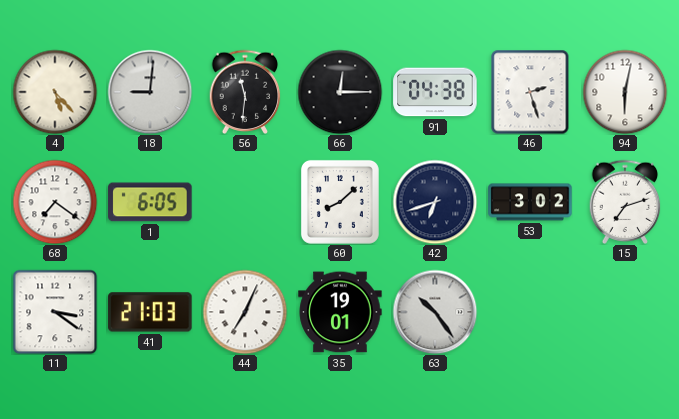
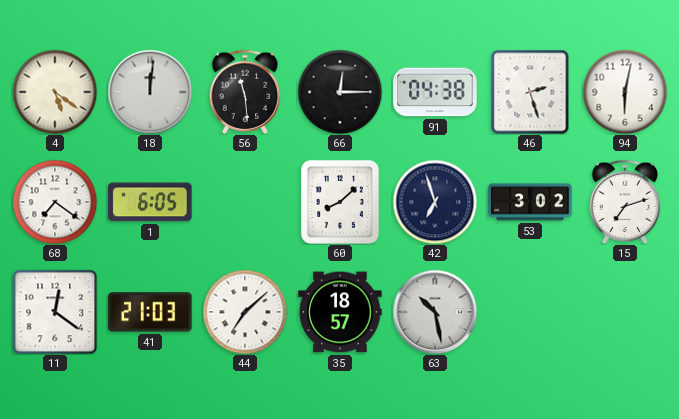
4: 5:23 -> 5:21 (55, 92)
18: 9:01 -> 12:01 (150, 92)
56: 11:31 -> 11:29 (245, 91)
42: 6:42 -> 6:57 (435, 202)
11: 3:21 -> 12:21 (55, 312)
44: 7:04 -> 7:08 (245, 312)
35: 19:01 -> 18:57 (340, 312)
63: 10:24 -> 10:28 (435, 312)
